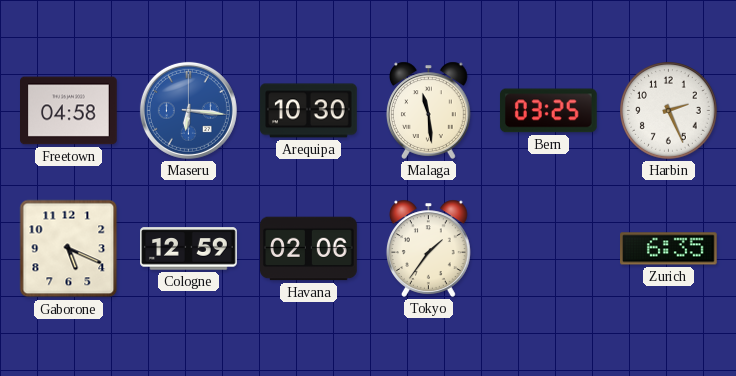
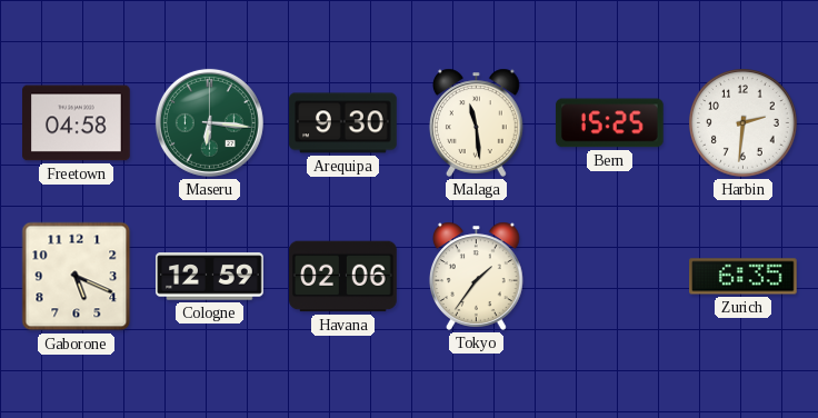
Maseru dial: blue -> green (209, 122)
Arequipa: 10:30 -> 9:30 (343, 123)
Bern: 03:25 -> 15:25 (610, 123)
Harbin: 2:26 -> 2:31 (744, 123)
